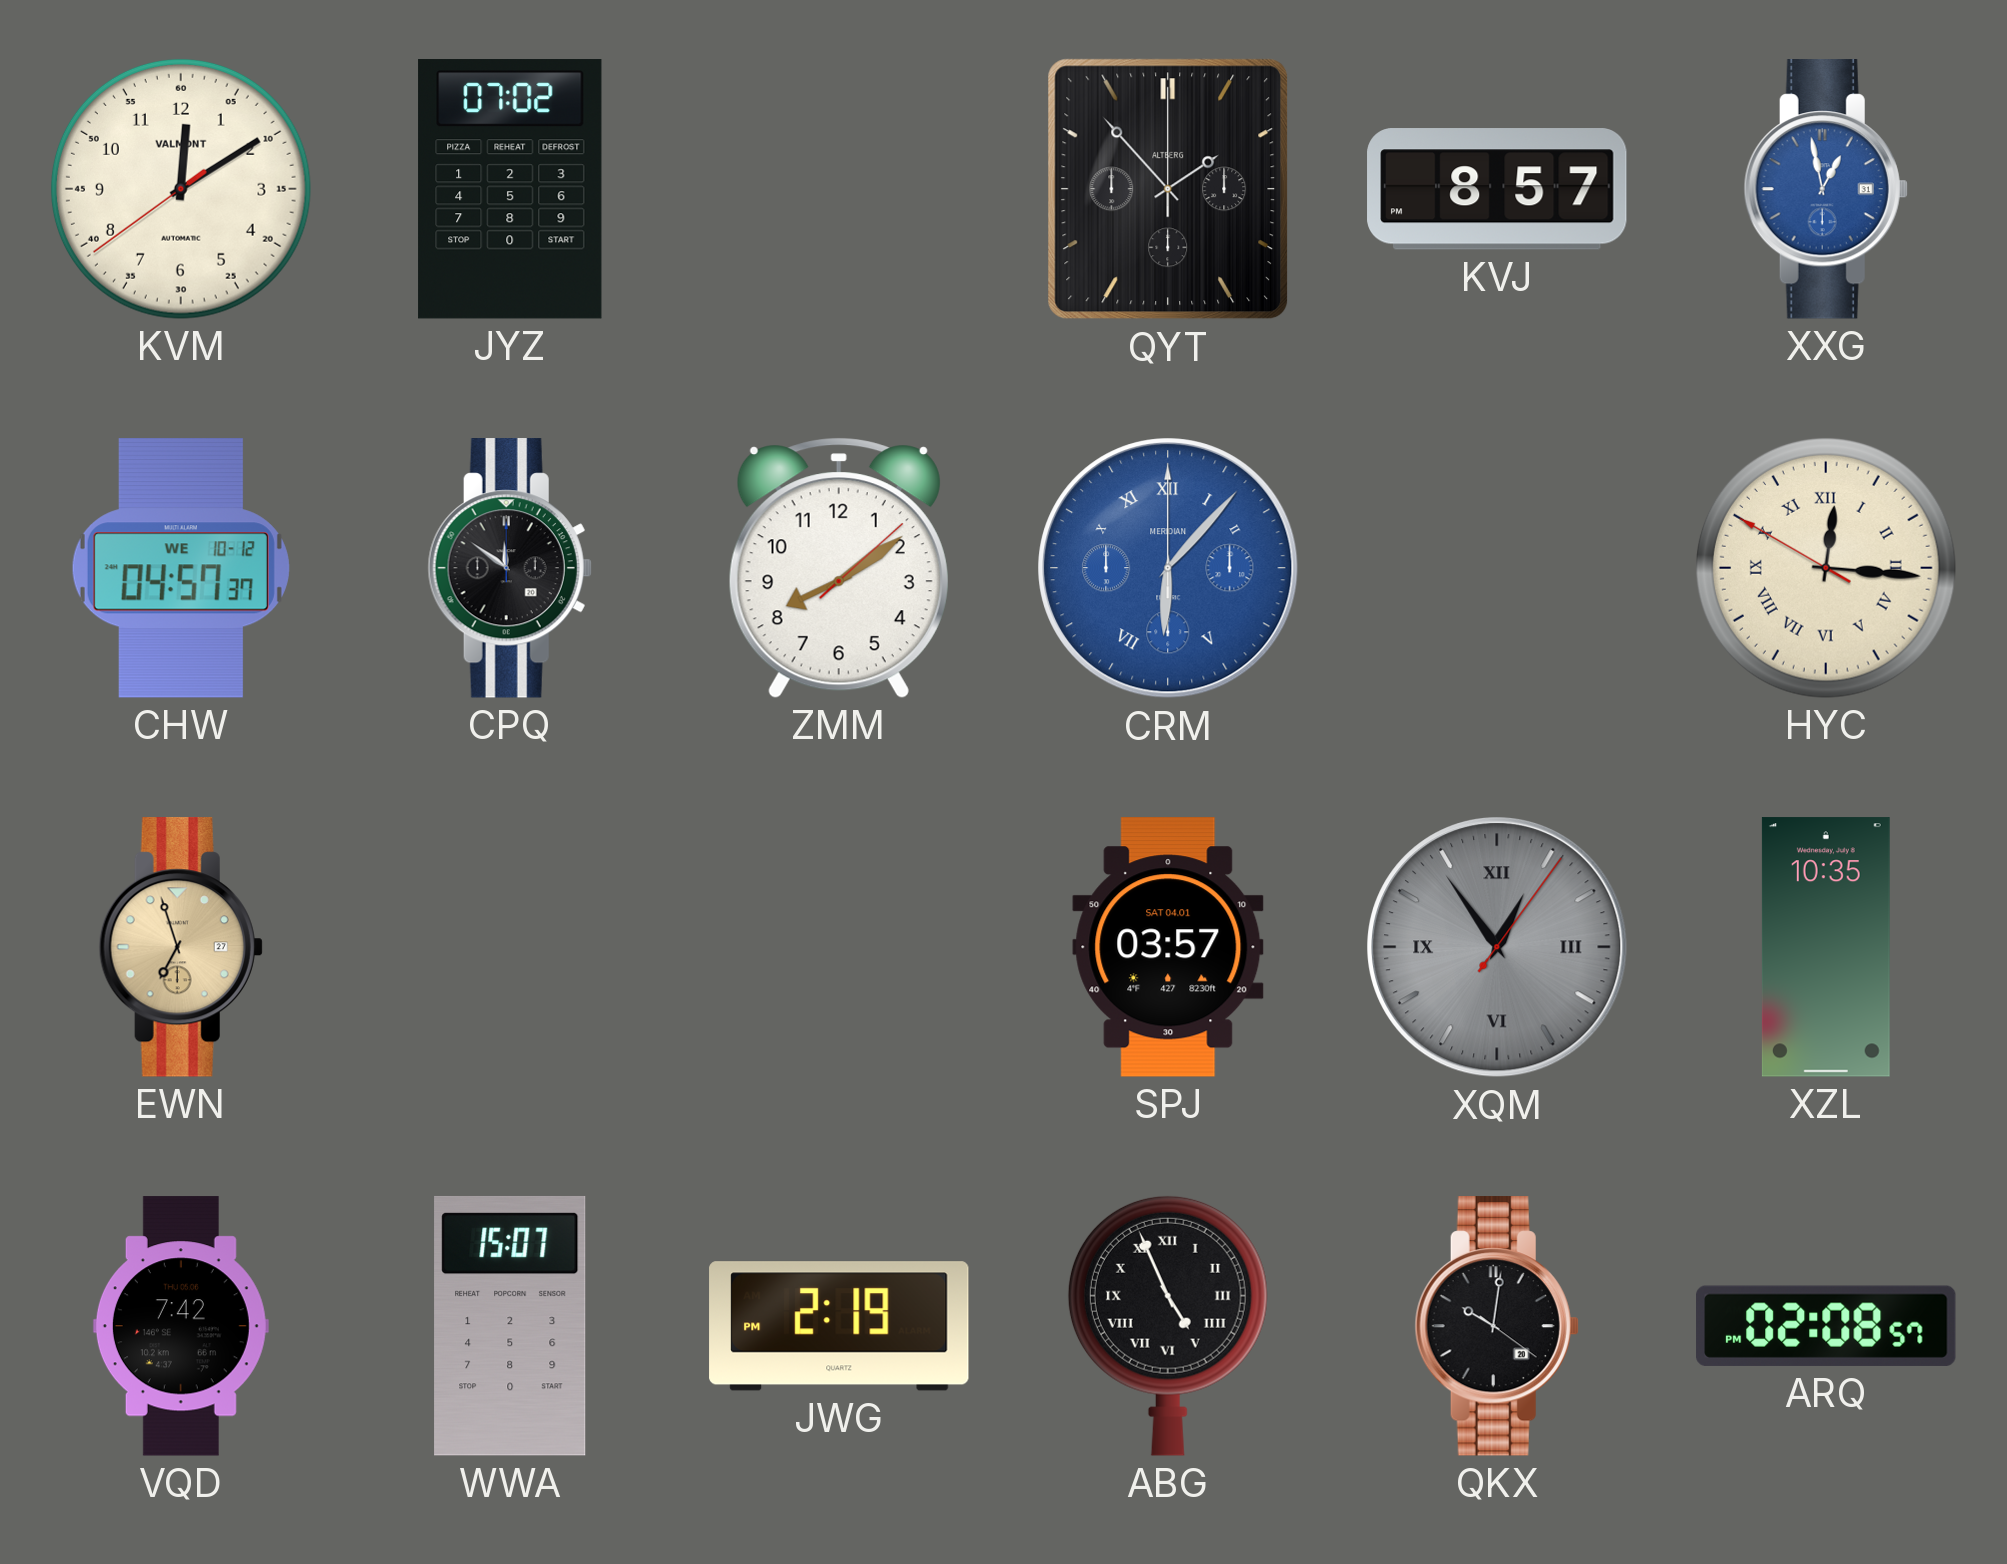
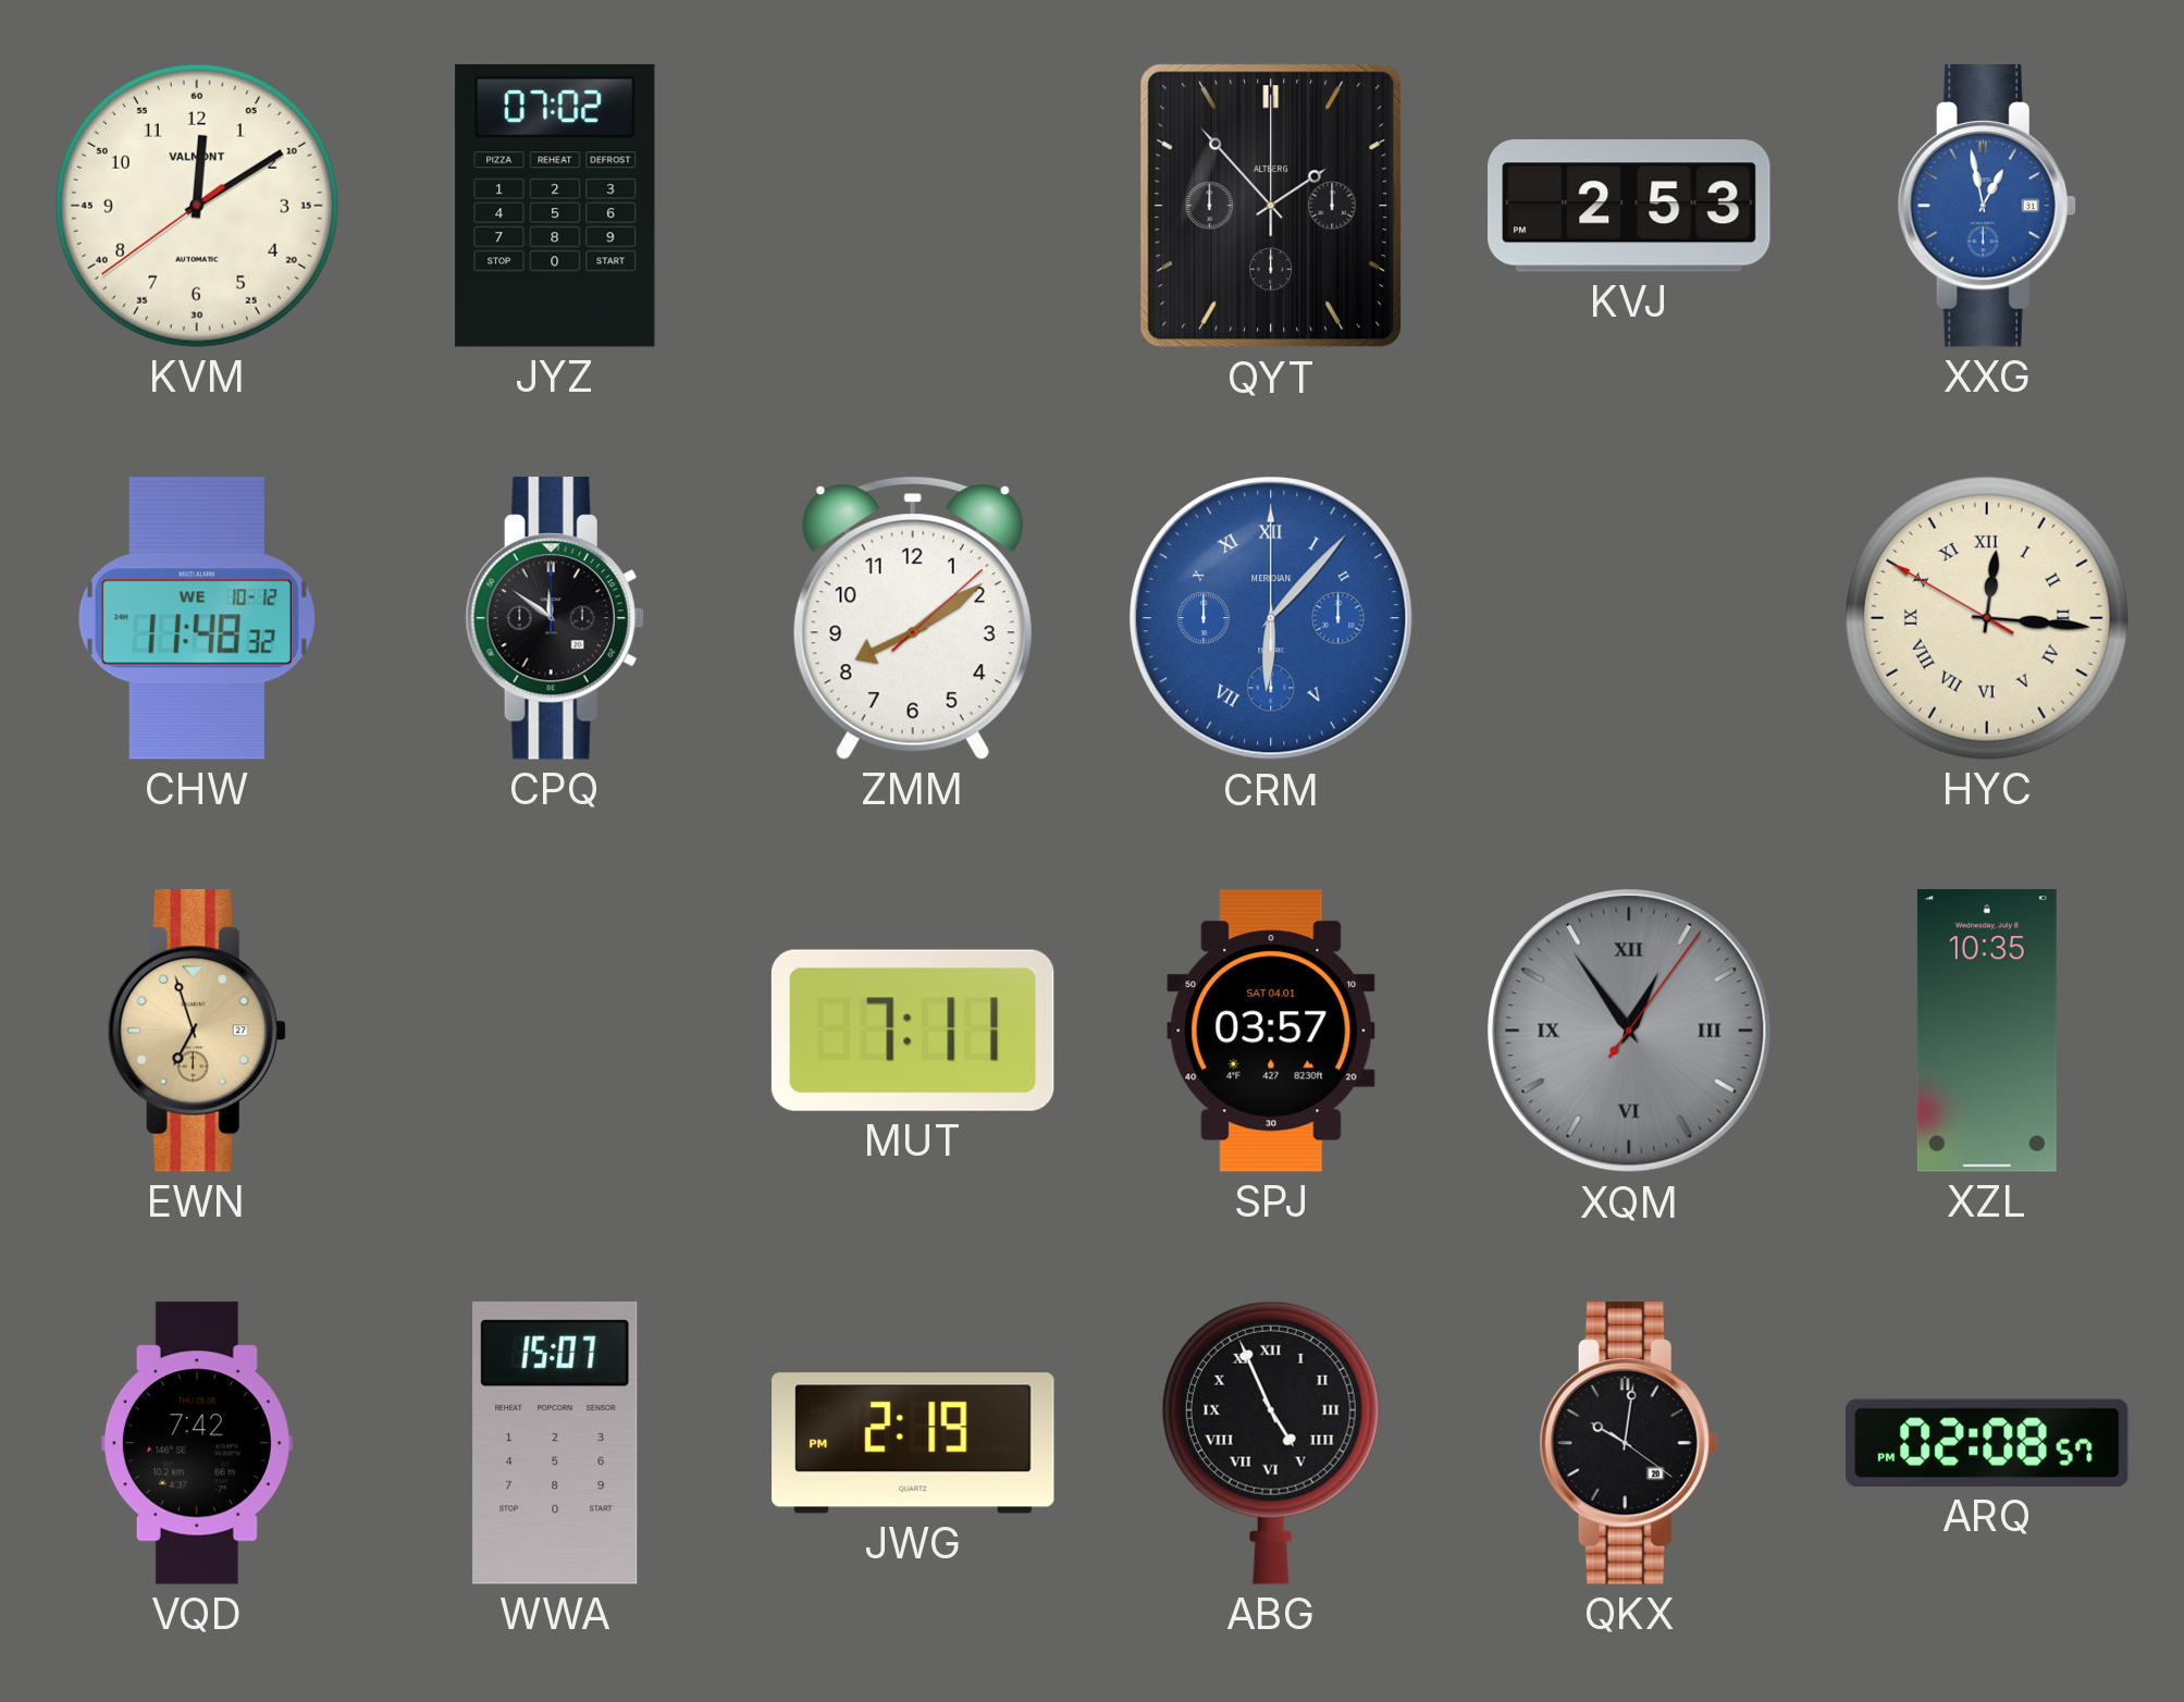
KVJ: 8:57 -> 2:53 (1629, 206)
CHW: 04:57 -> 11:48 (197, 618)
MUT: none -> 7:11 (913, 1031)
